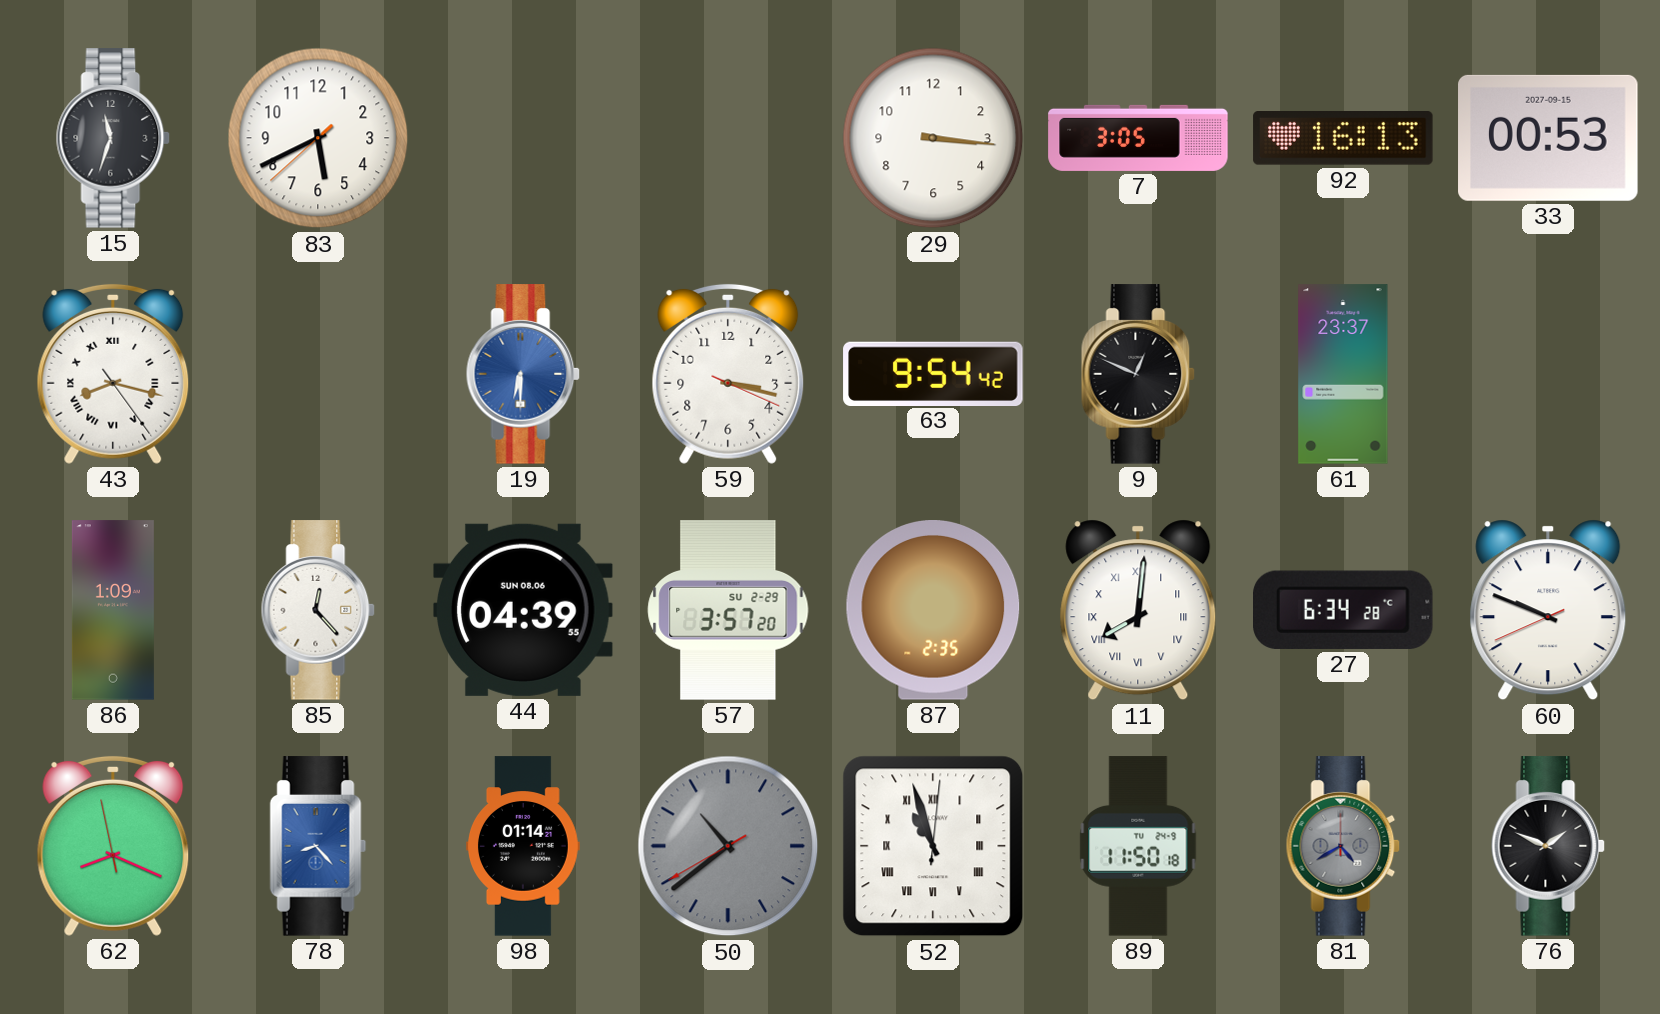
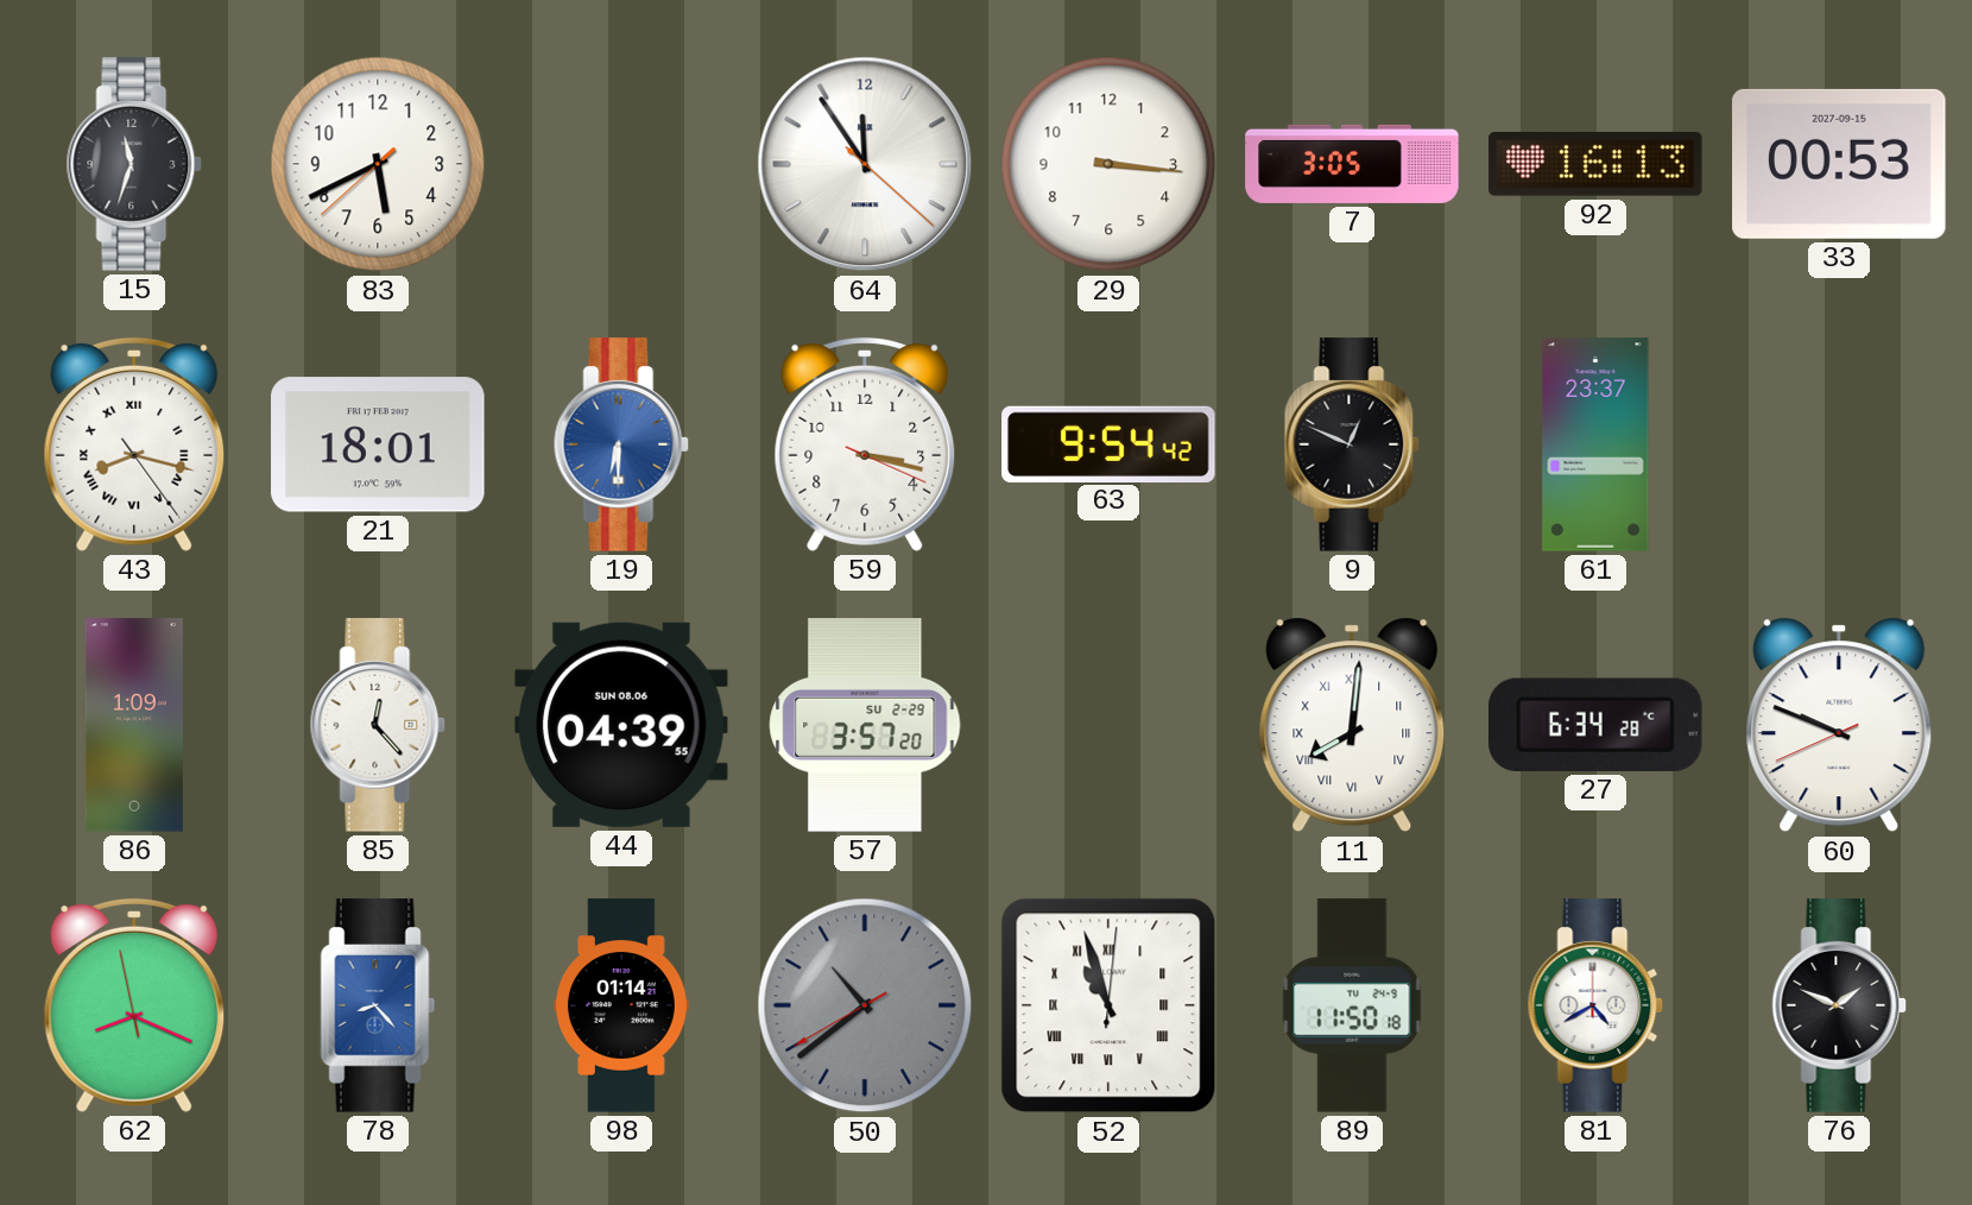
64: none -> 11:54 (865, 164)
21: none -> 18:01 (378, 444)
87: 2:35 -> none (933, 611)
81 dial: grey -> white (1595, 1005)
